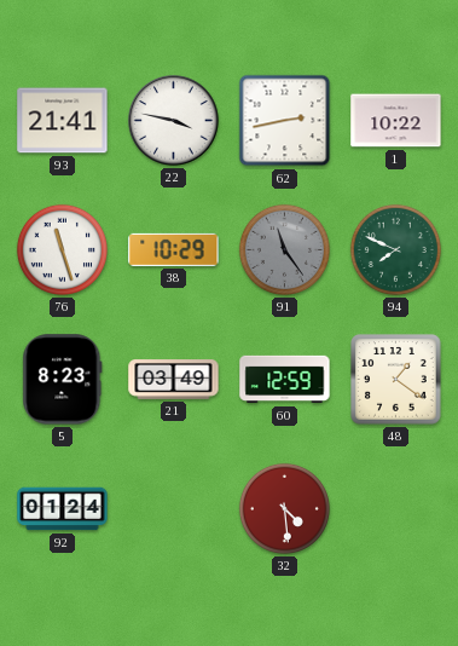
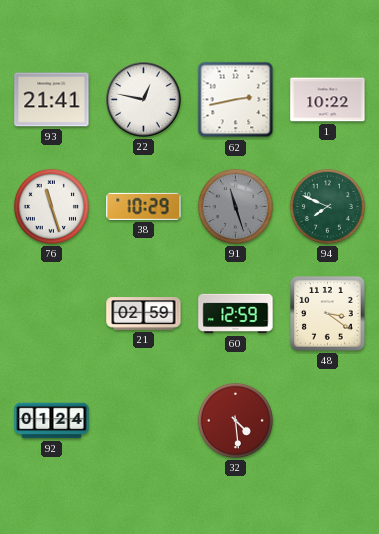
22: 3:47 -> 12:47 (144, 100)
91: 11:24 -> 11:27 (235, 206)
5: 8:23 -> none (63, 380)
21: 03:49 -> 02:59 (144, 314)
48: 1:21 -> 3:21 (328, 314)
